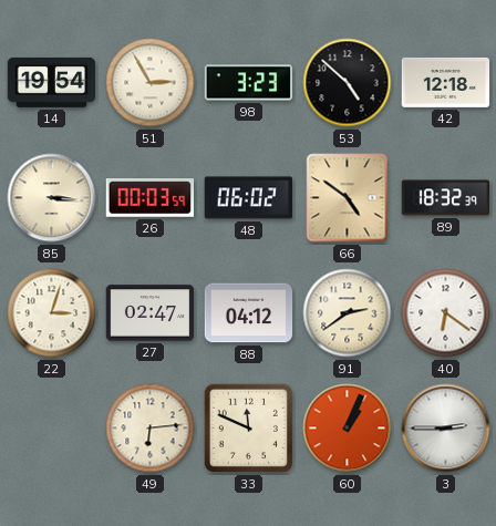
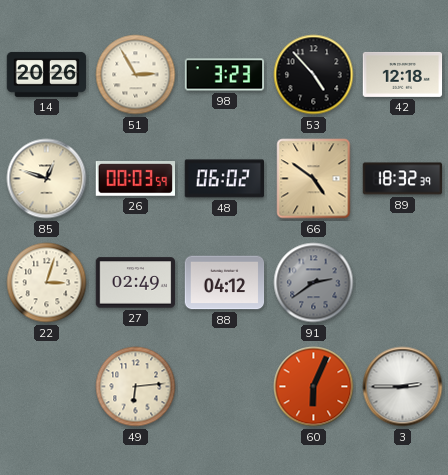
14: 19:54 -> 20:26 (47, 74)
53: 4:52 -> 4:53 (314, 75)
85: 3:16 -> 12:48 (47, 179)
27: 02:47 -> 02:49 (136, 283)
91 dial: cream -> grey (314, 283)
40: 6:21 -> none (446, 313)
33: 11:49 -> none (248, 427)
60: 1:04 -> 6:04 (314, 387)
